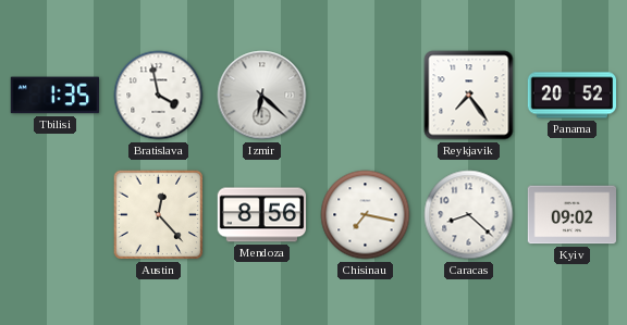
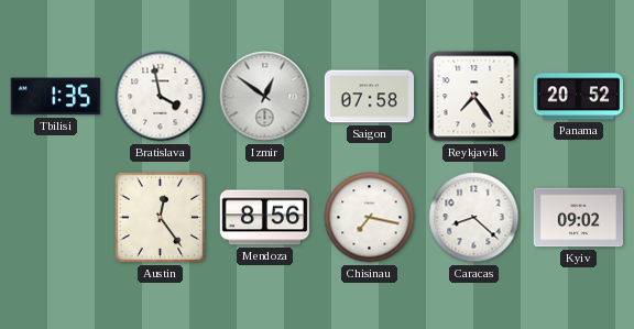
Izmir: 6:22 -> 12:51 (265, 97)
Saigon: none -> 07:58 (370, 97)
Austin: 12:23 -> 12:24 (161, 218)
